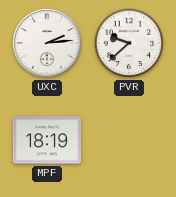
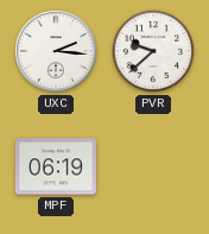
UXC: 2:14 -> 2:16 (57, 52)
MPF: 18:19 -> 06:19 (56, 166)
